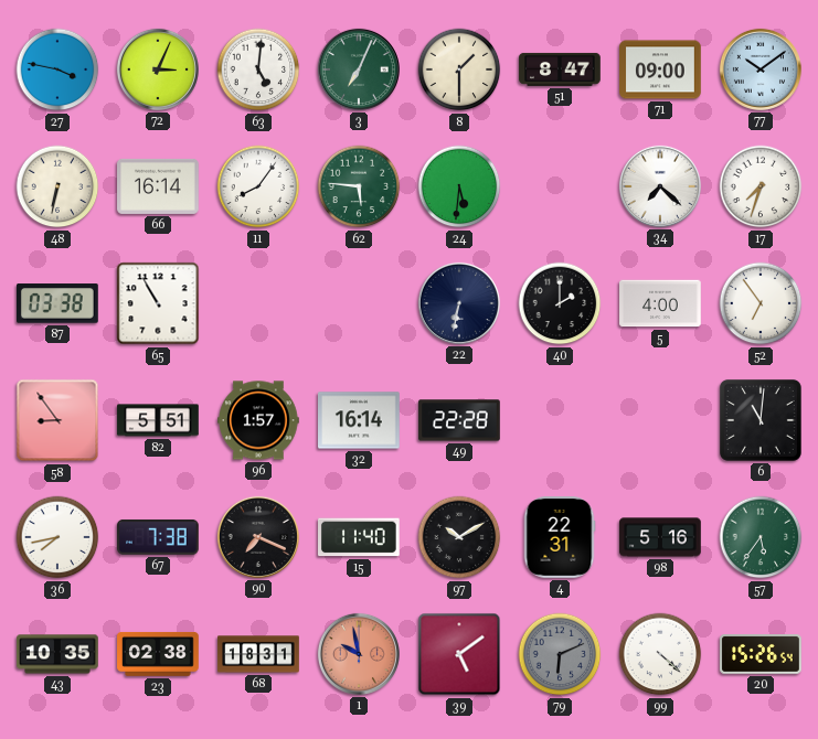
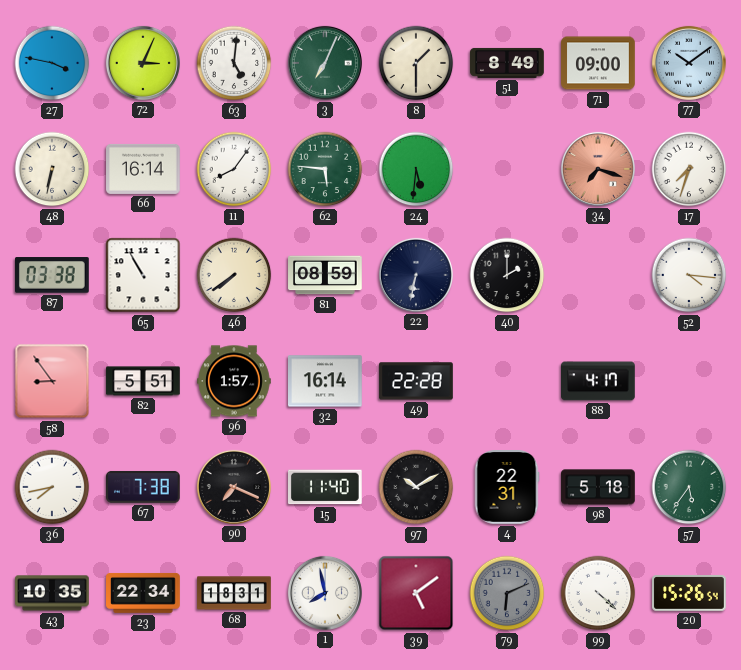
51: 8:47 -> 8:49 (507, 63)
34: 7:22 -> 7:18 (598, 169)
34 dial: white -> salmon (598, 169)
46: none -> 7:39 (234, 275)
81: none -> 08:59 (325, 275)
5: 4:00 -> none (660, 303)
52: 6:54 -> 4:16 (689, 275)
88: none -> 4:17 (599, 381)
6: 11:01 -> none (761, 420)
98: 5:16 -> 5:18 (598, 487)
23: 02:38 -> 22:34 (143, 593)
1: 9:58 -> 7:58 (325, 593)
1 dial: salmon -> white (325, 593)
